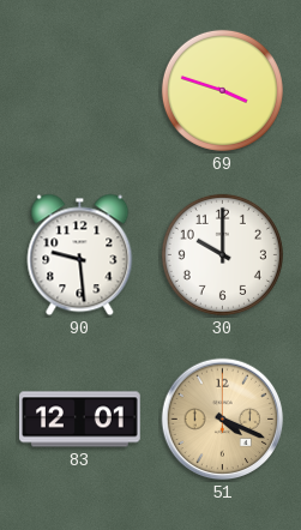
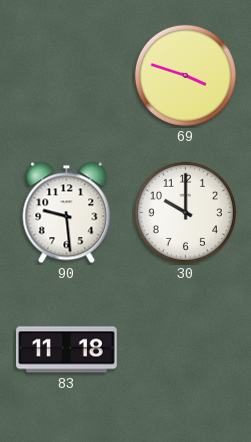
83: 12:01 -> 11:18 (67, 350)
51: 4:19 -> none (223, 420)
